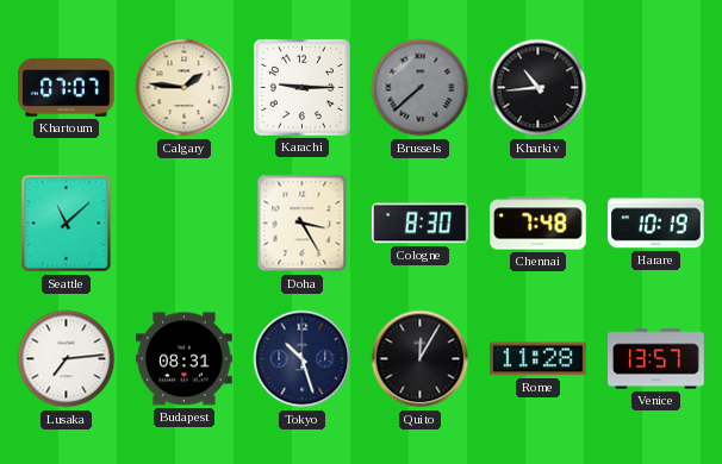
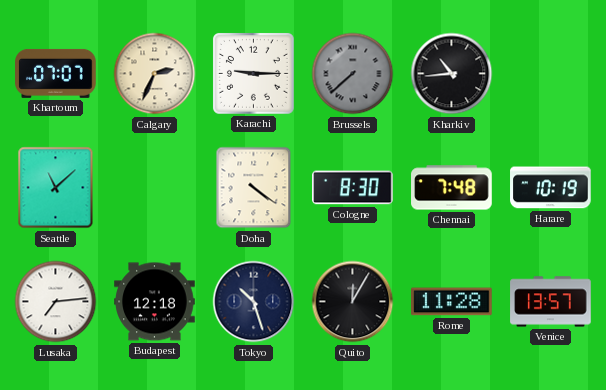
Calgary: 1:46 -> 2:34 (155, 74)
Doha: 3:25 -> 4:21 (254, 188)
Budapest: 08:31 -> 12:18 (155, 302)
